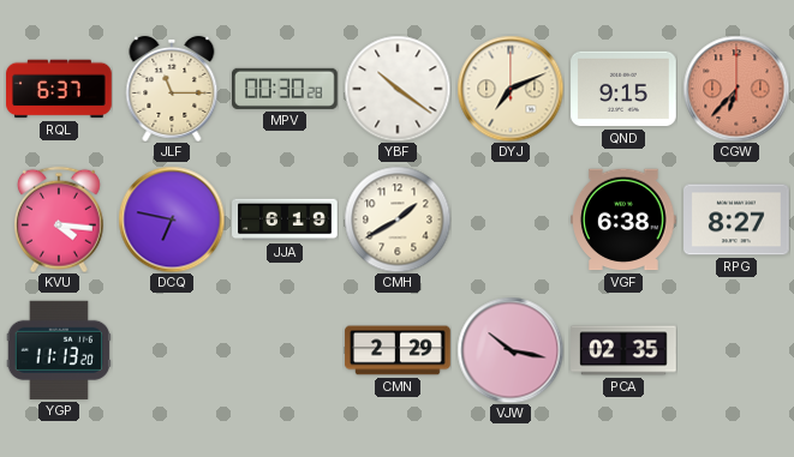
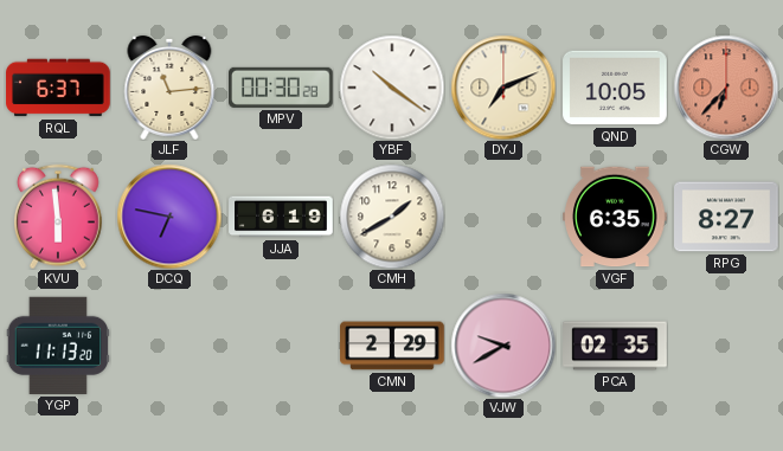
JLF: 11:15 -> 11:14 (169, 88)
QND: 9:15 -> 10:05 (615, 88)
KVU: 4:16 -> 5:59 (58, 217)
VGF: 6:38 -> 6:35 (615, 217)
VJW: 10:17 -> 9:40 (503, 346)
